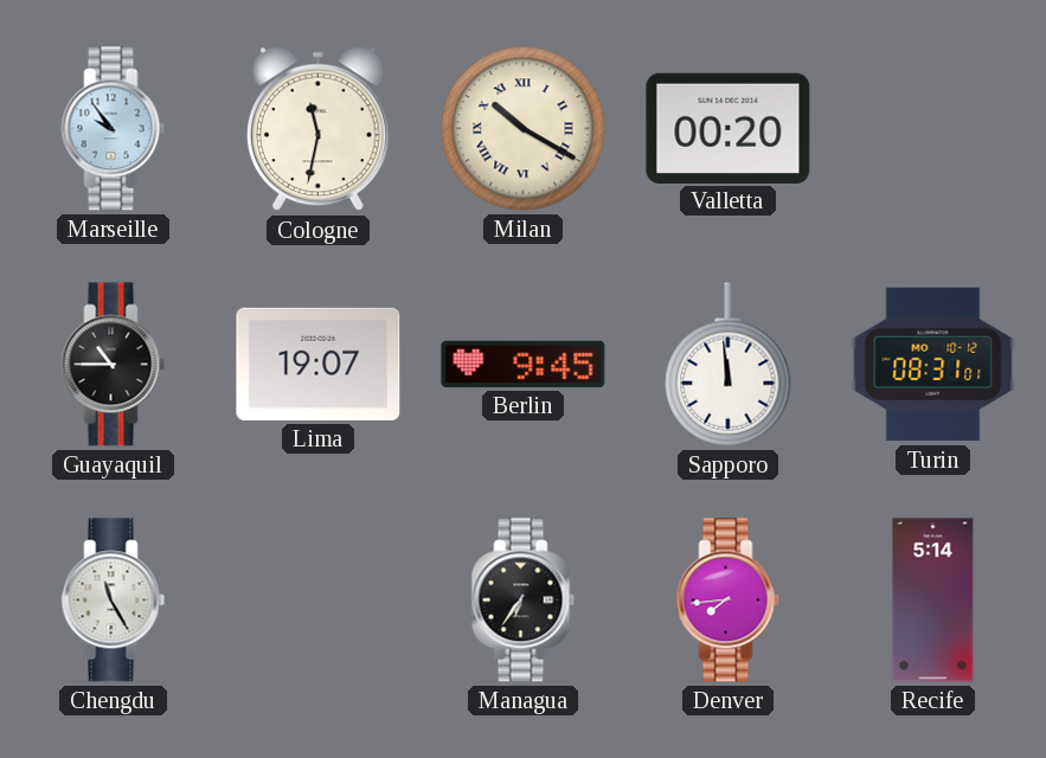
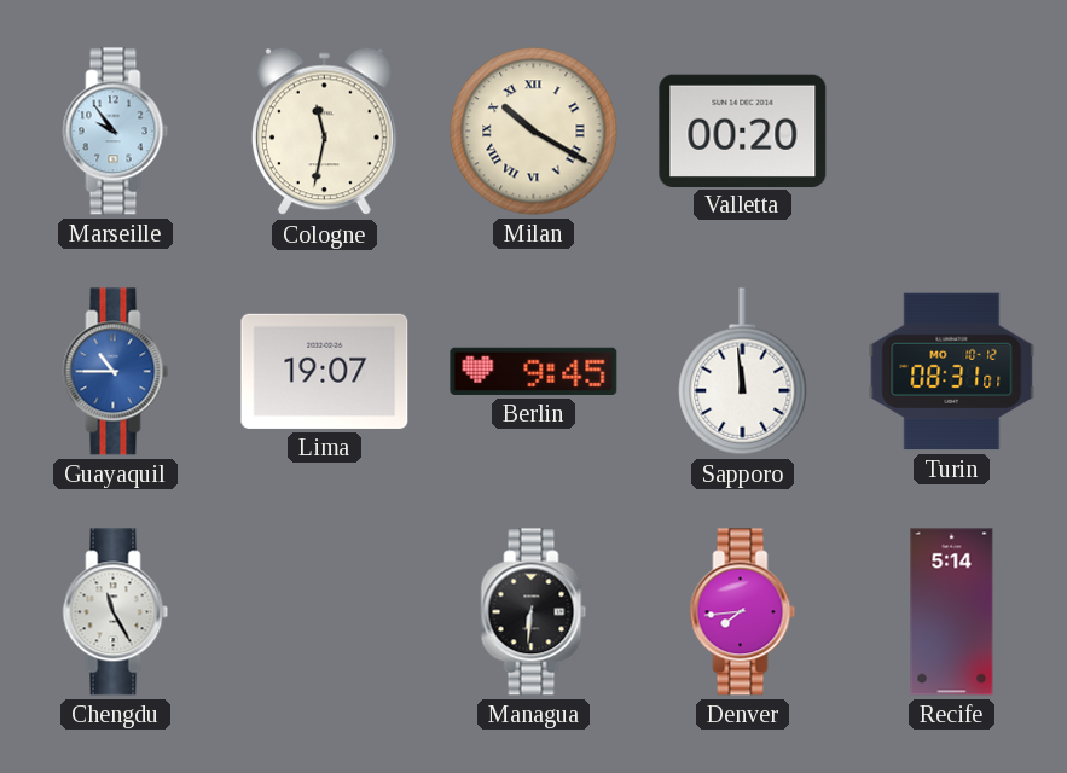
Guayaquil dial: black -> blue (116, 372)
Managua: 6:36 -> 6:31 (534, 612)
